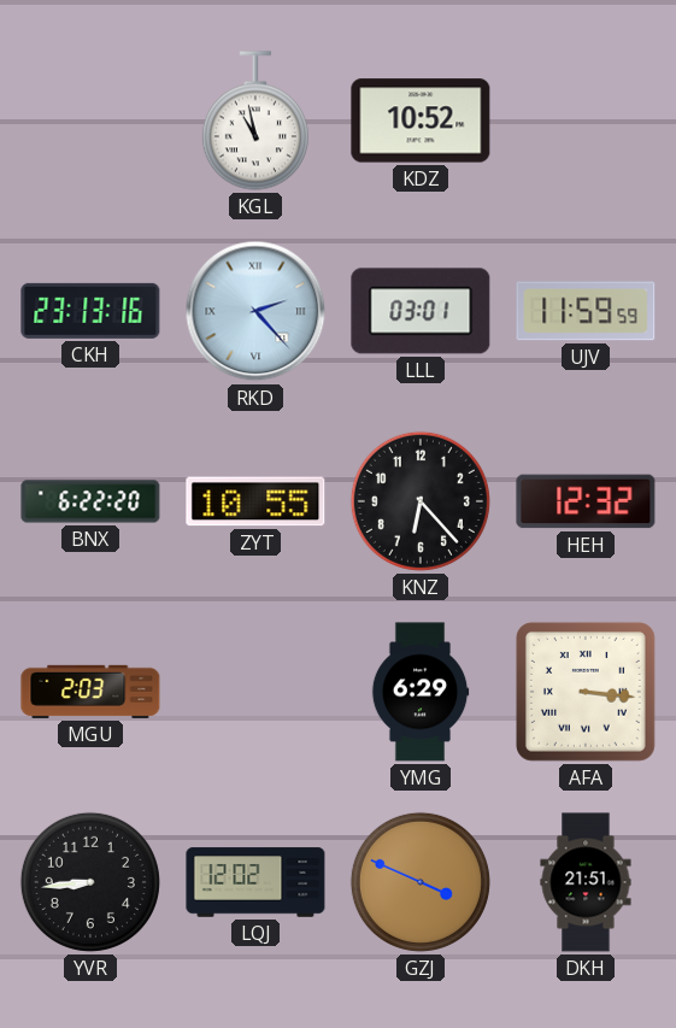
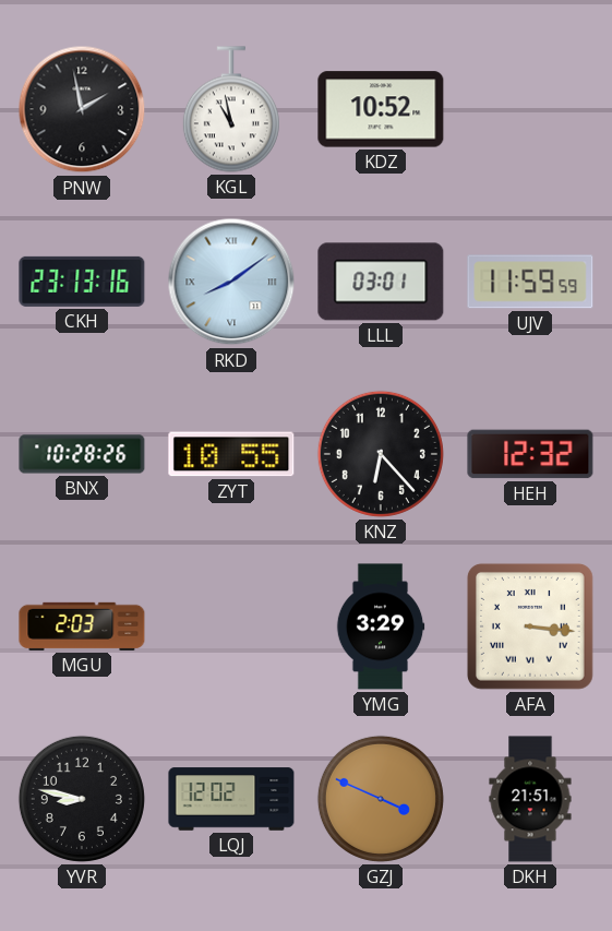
PNW: none -> 1:58 (82, 109)
RKD: 2:23 -> 8:09 (231, 282)
BNX: 6:22 -> 10:28 (82, 454)
YMG: 6:29 -> 3:29 (381, 626)
YVR: 8:44 -> 8:47 (82, 799)
